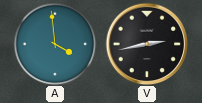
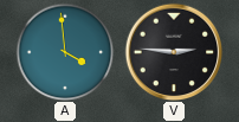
V: 2:43 -> 2:46 (174, 52)
